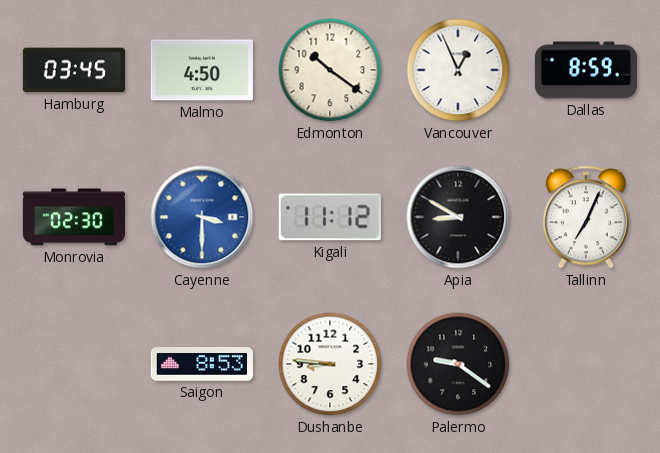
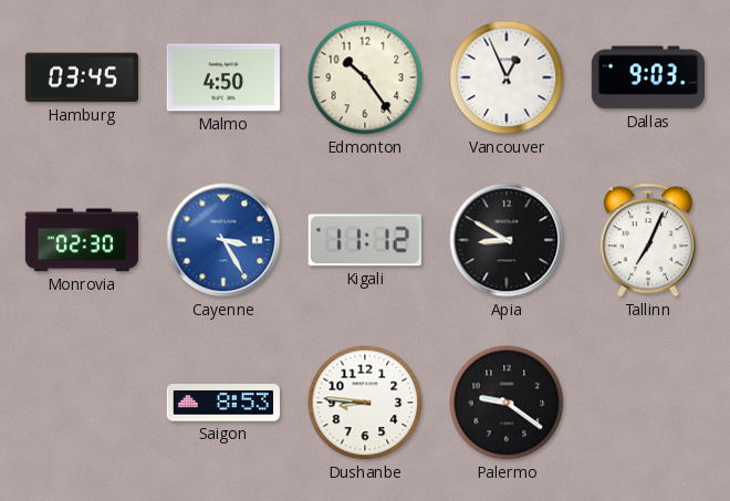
Edmonton: 10:21 -> 10:24 (365, 77)
Dallas: 8:59 -> 9:03 (648, 77)
Cayenne: 3:30 -> 3:25 (223, 240)
